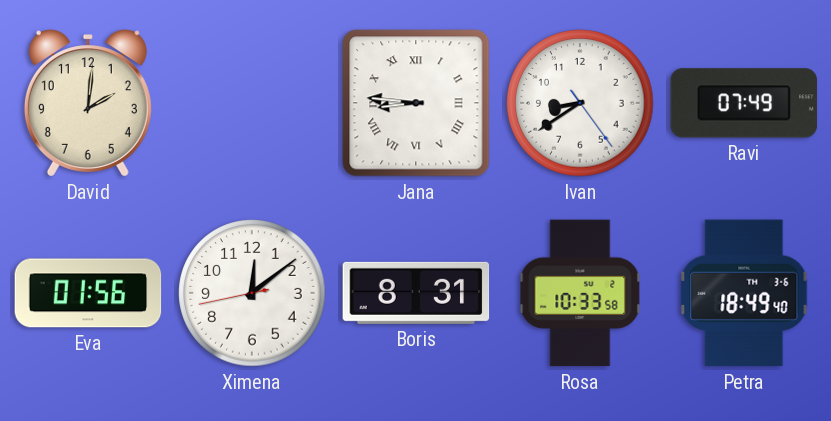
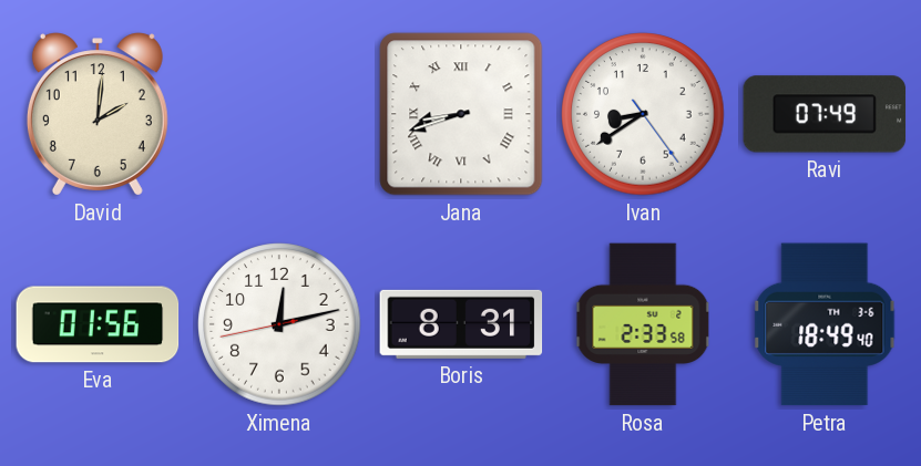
Jana: 8:46 -> 8:42 (461, 114)
Ximena: 12:08 -> 12:12 (279, 324)
Rosa: 10:33 -> 2:33 (643, 324)
